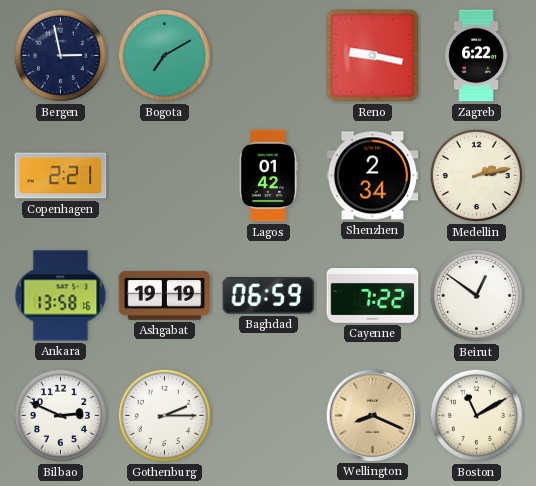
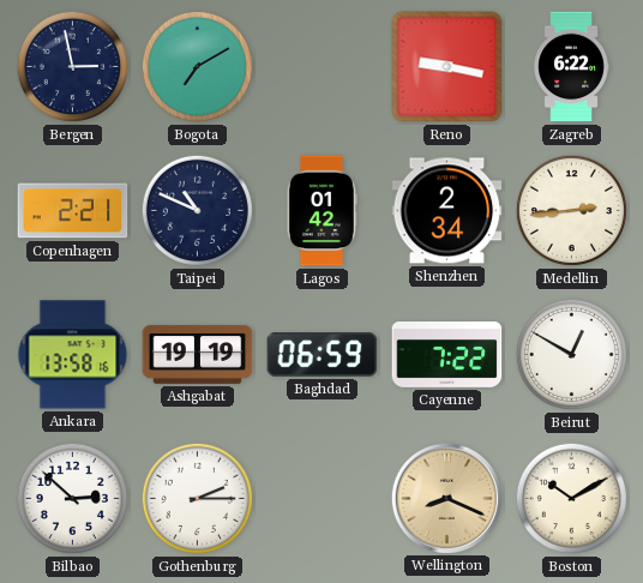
Taipei: none -> 10:49 (197, 210)
Medellin: 2:13 -> 2:44 (571, 210)
Beirut: 12:51 -> 12:50 (571, 354)
Bilbao: 2:49 -> 2:52 (72, 498)
Boston: 11:10 -> 10:10 (571, 498)
